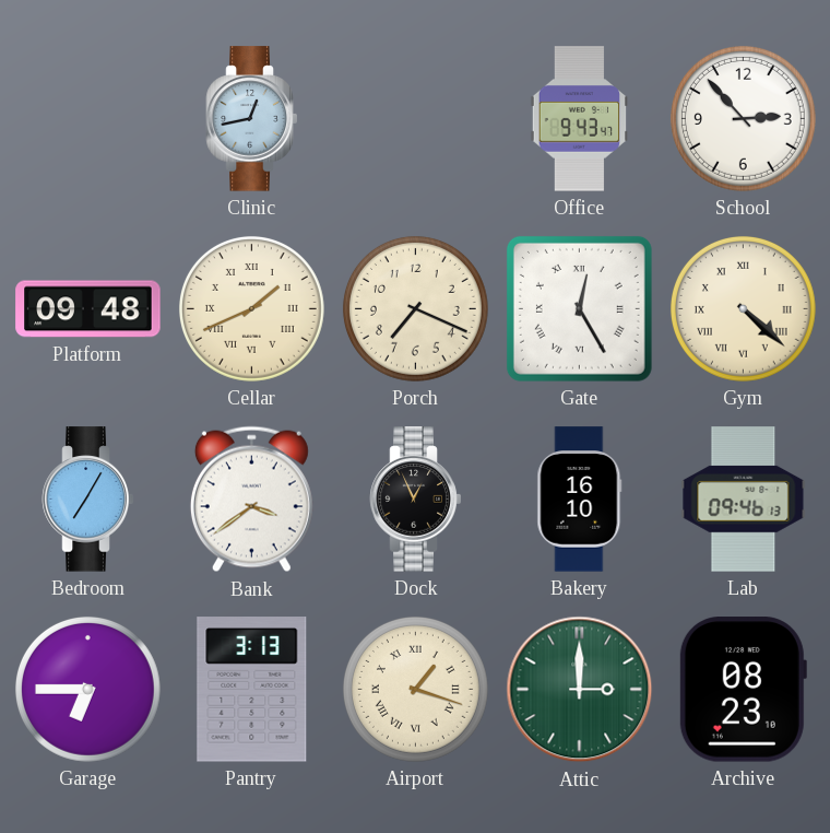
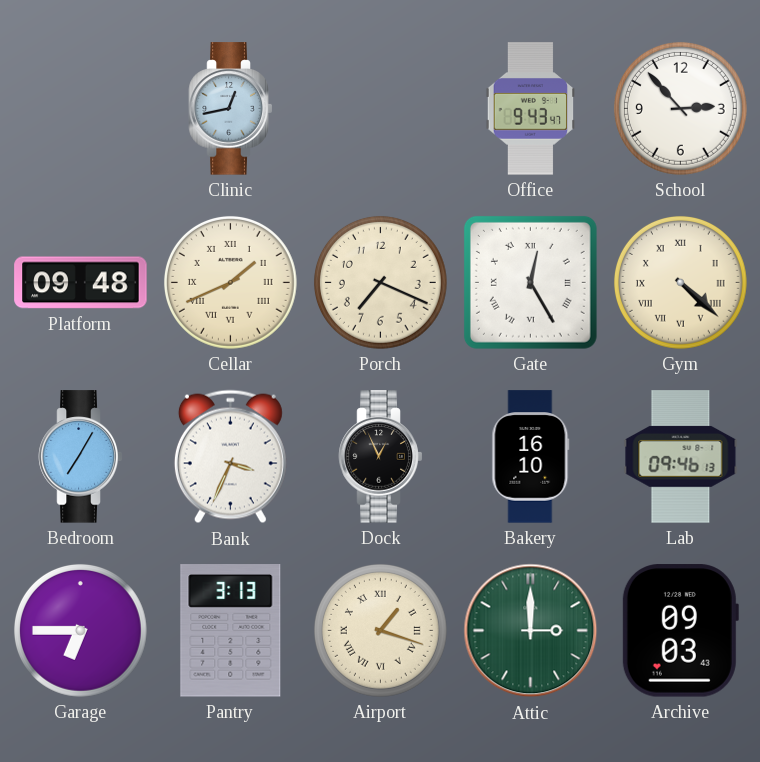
Bank: 3:39 -> 3:34 (230, 457)
Archive: 08:23 -> 09:03 (680, 631)
